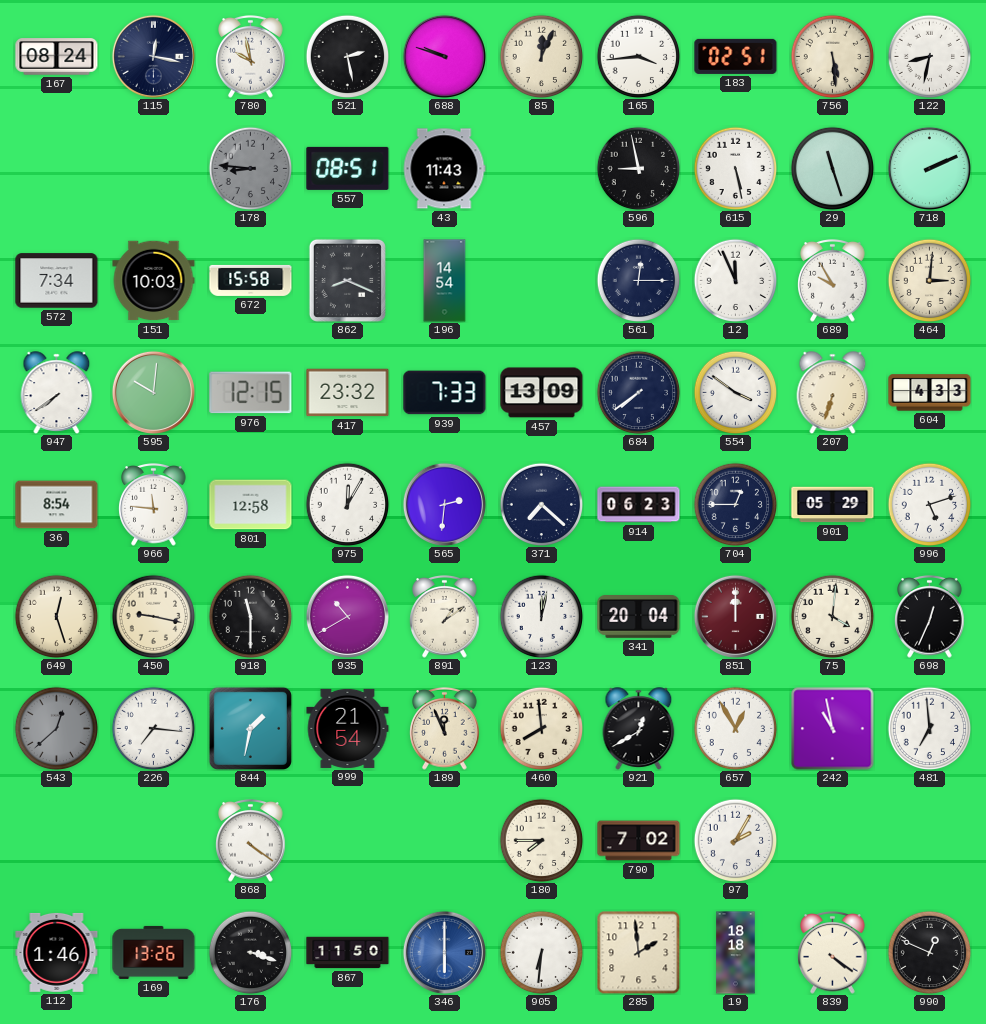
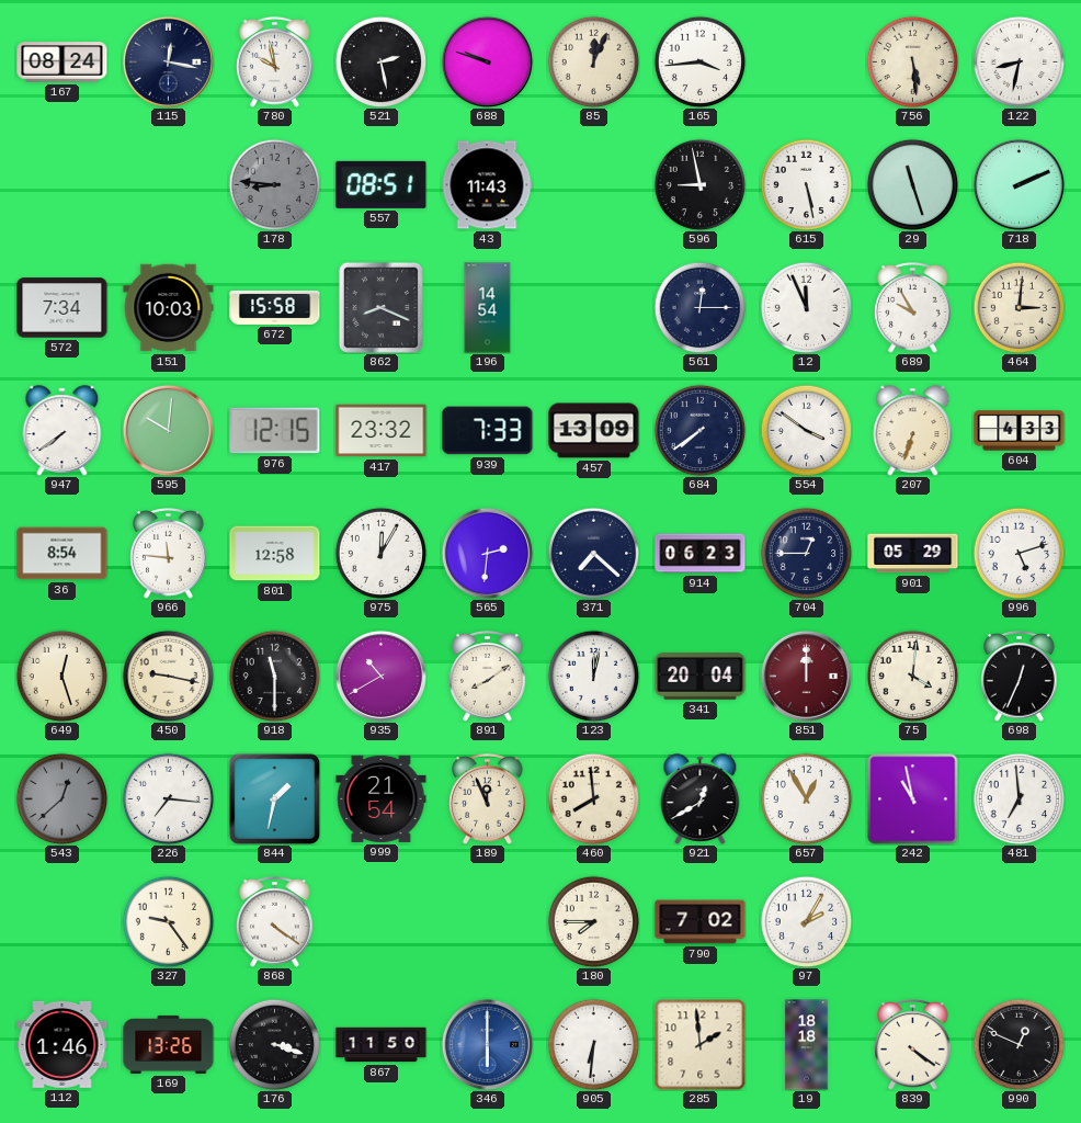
183: 02:51 -> none (736, 56)
891: 1:09 -> 8:09 (488, 677)
327: none -> 9:24 (168, 921)
